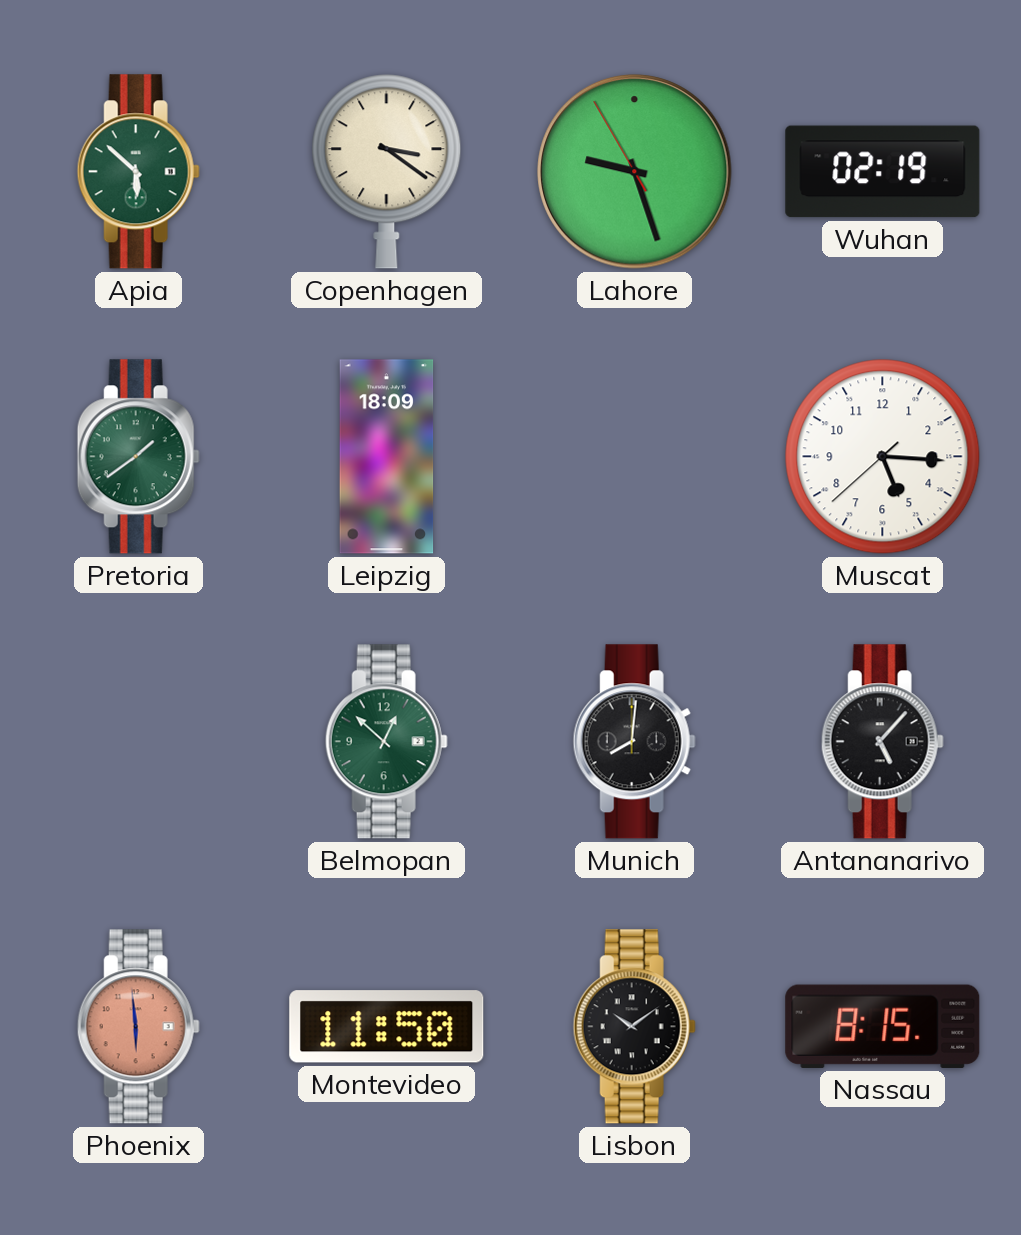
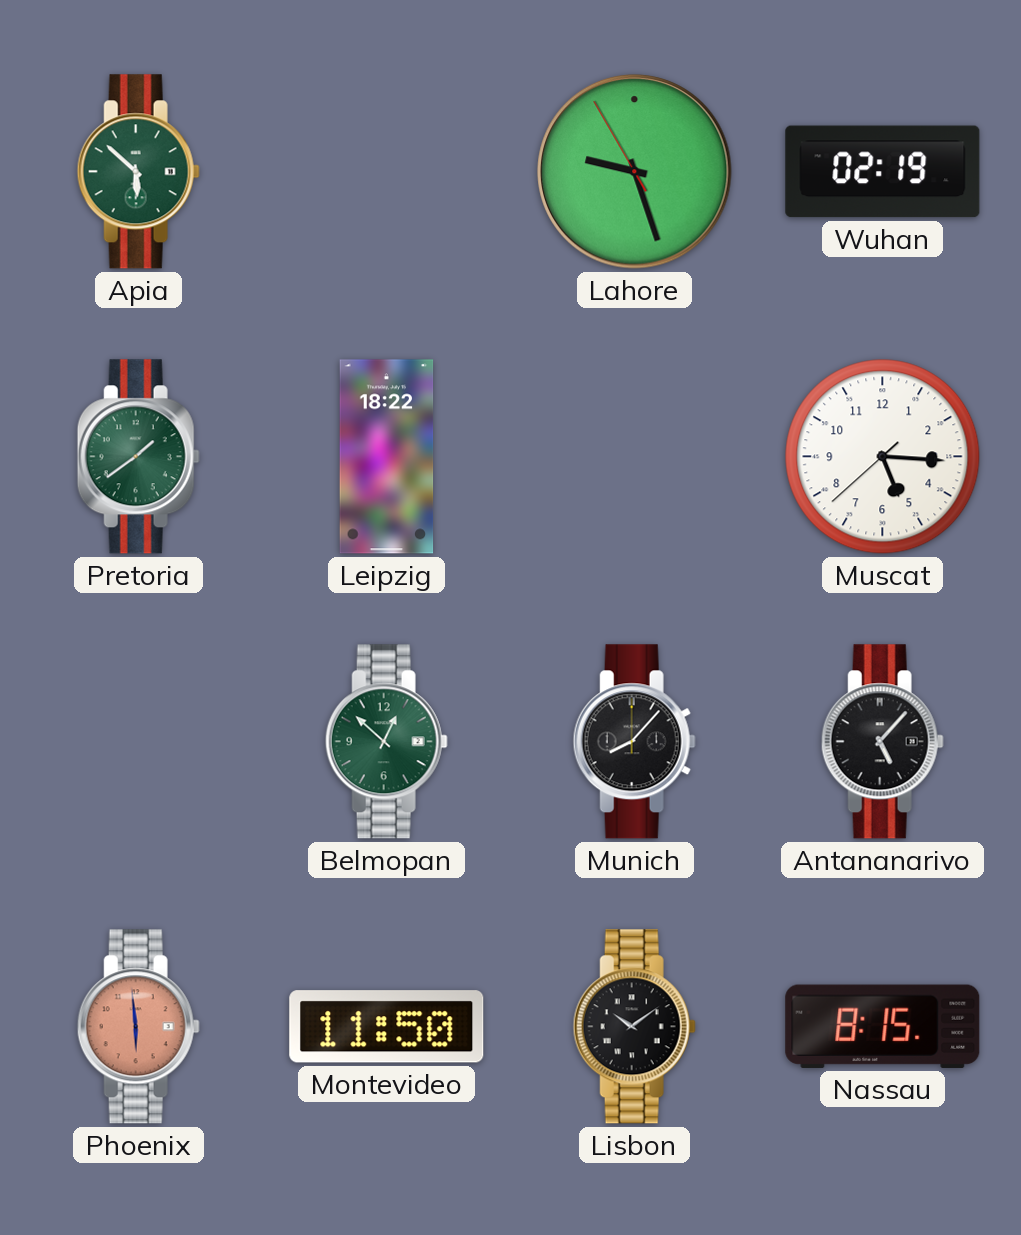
Copenhagen: 3:21 -> none (387, 172)
Leipzig: 18:09 -> 18:22 (387, 457)
Munich: 8:01 -> 8:07 (634, 742)
